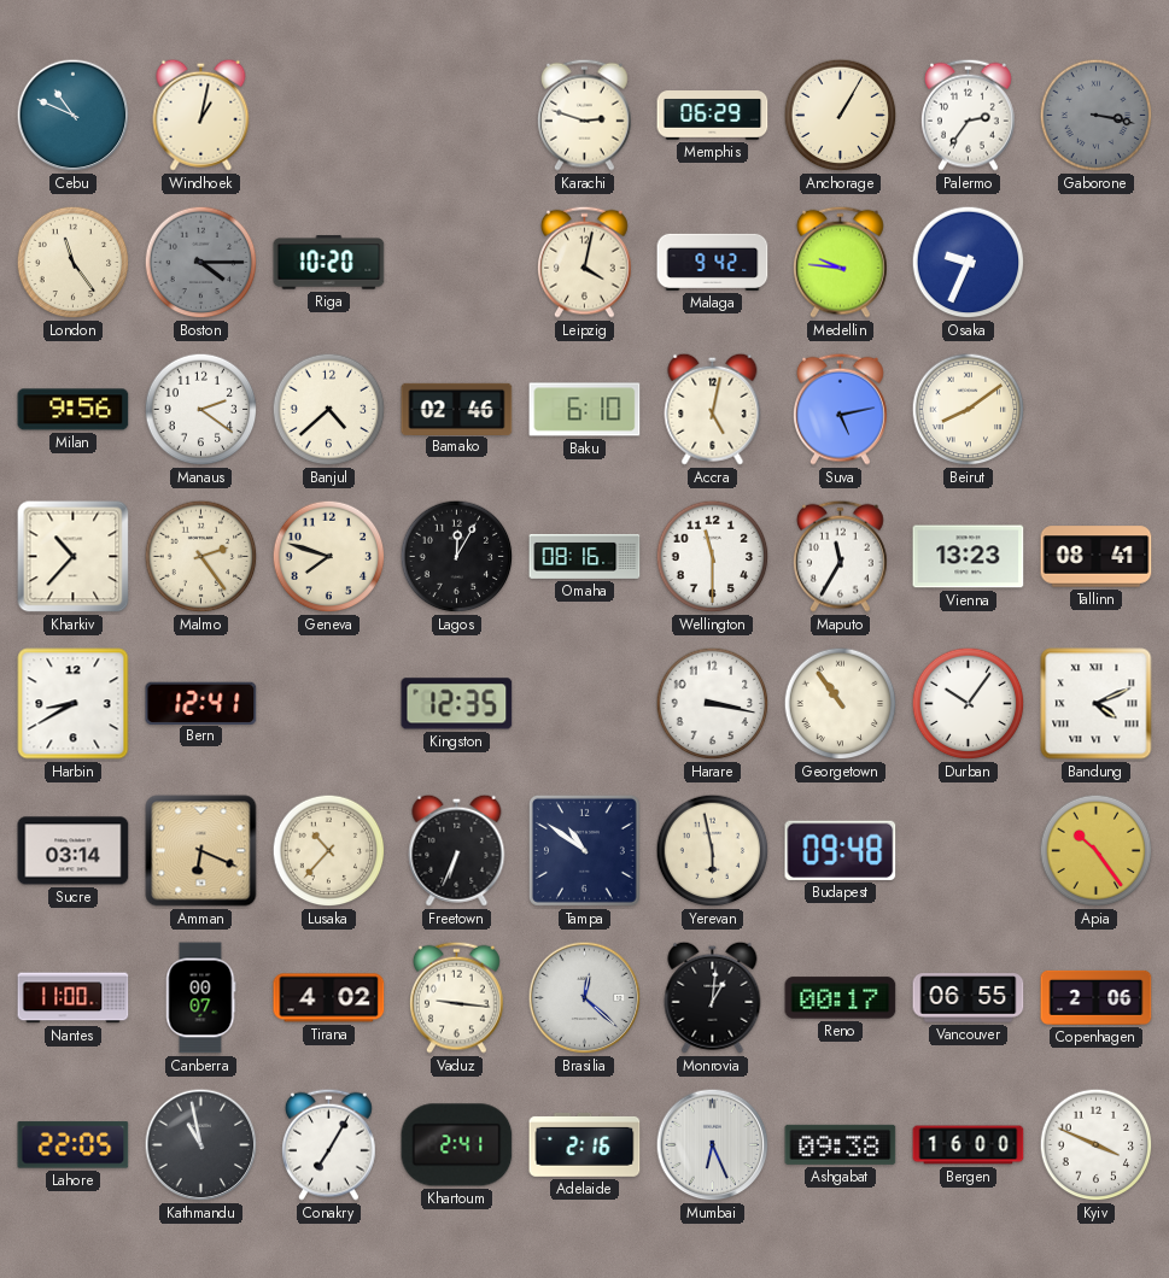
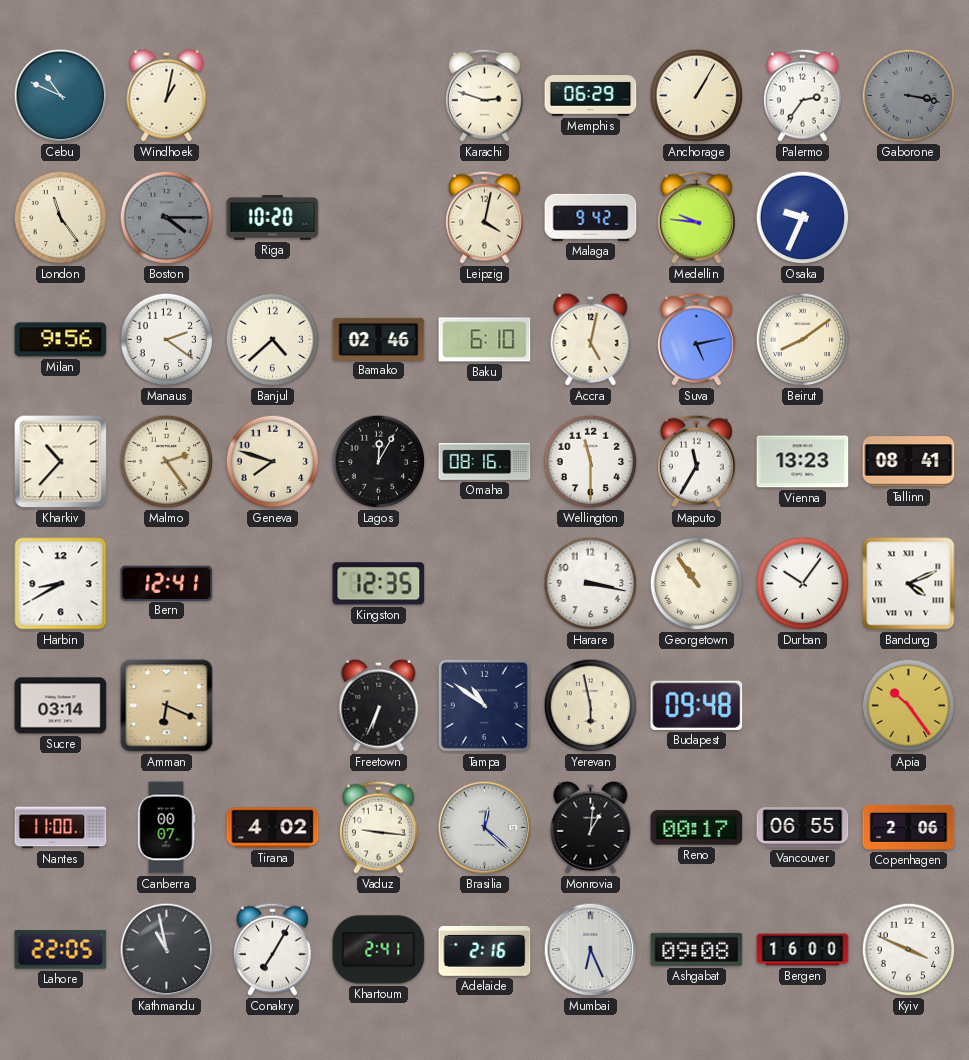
Lusaka: 10:37 -> none (329, 851)
Ashgabat: 09:38 -> 09:08 (697, 949)
